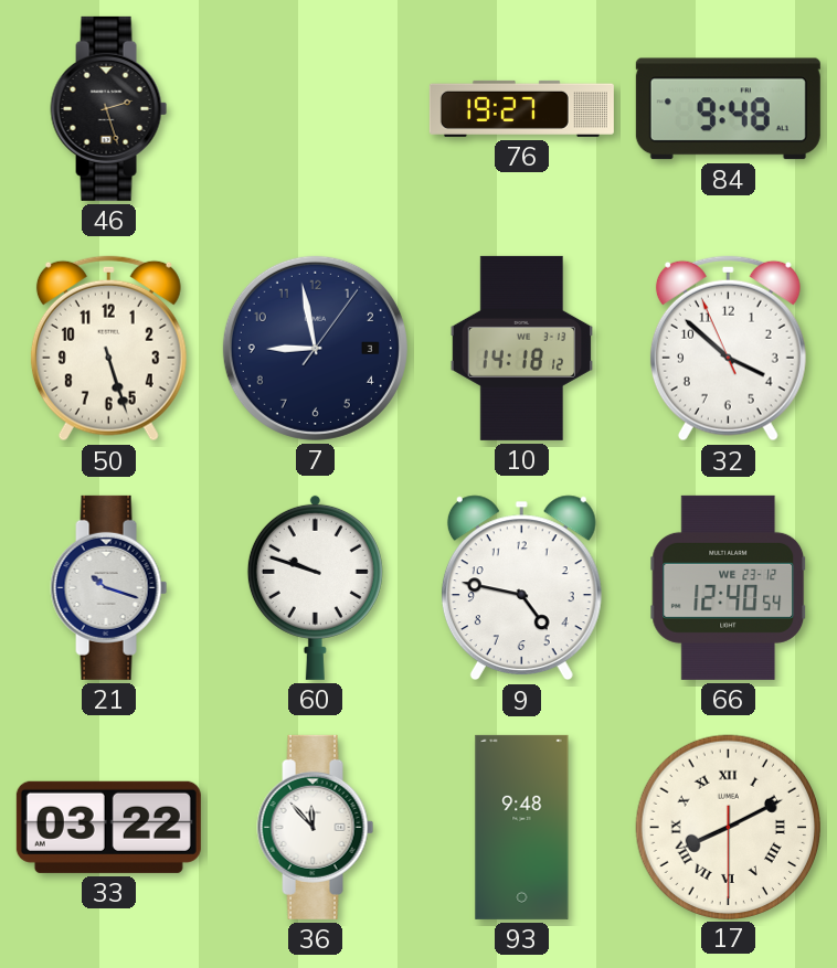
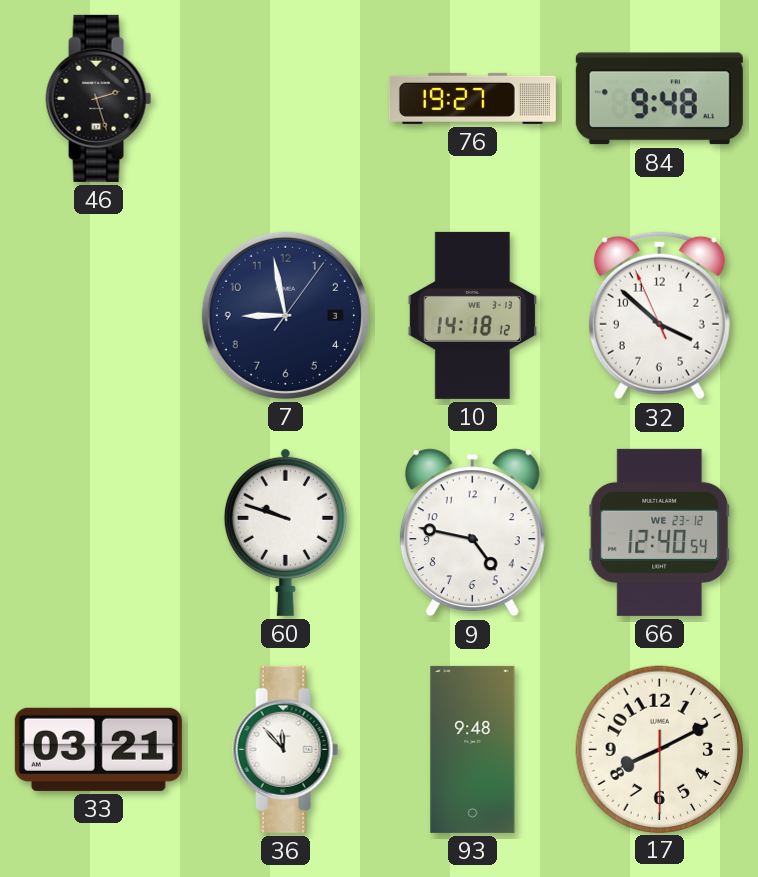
50: 5:27 -> none (108, 349)
21: 10:18 -> none (109, 587)
33: 03:22 -> 03:21 (98, 749)
17 numerals: Roman -> Arabic (659, 749)
